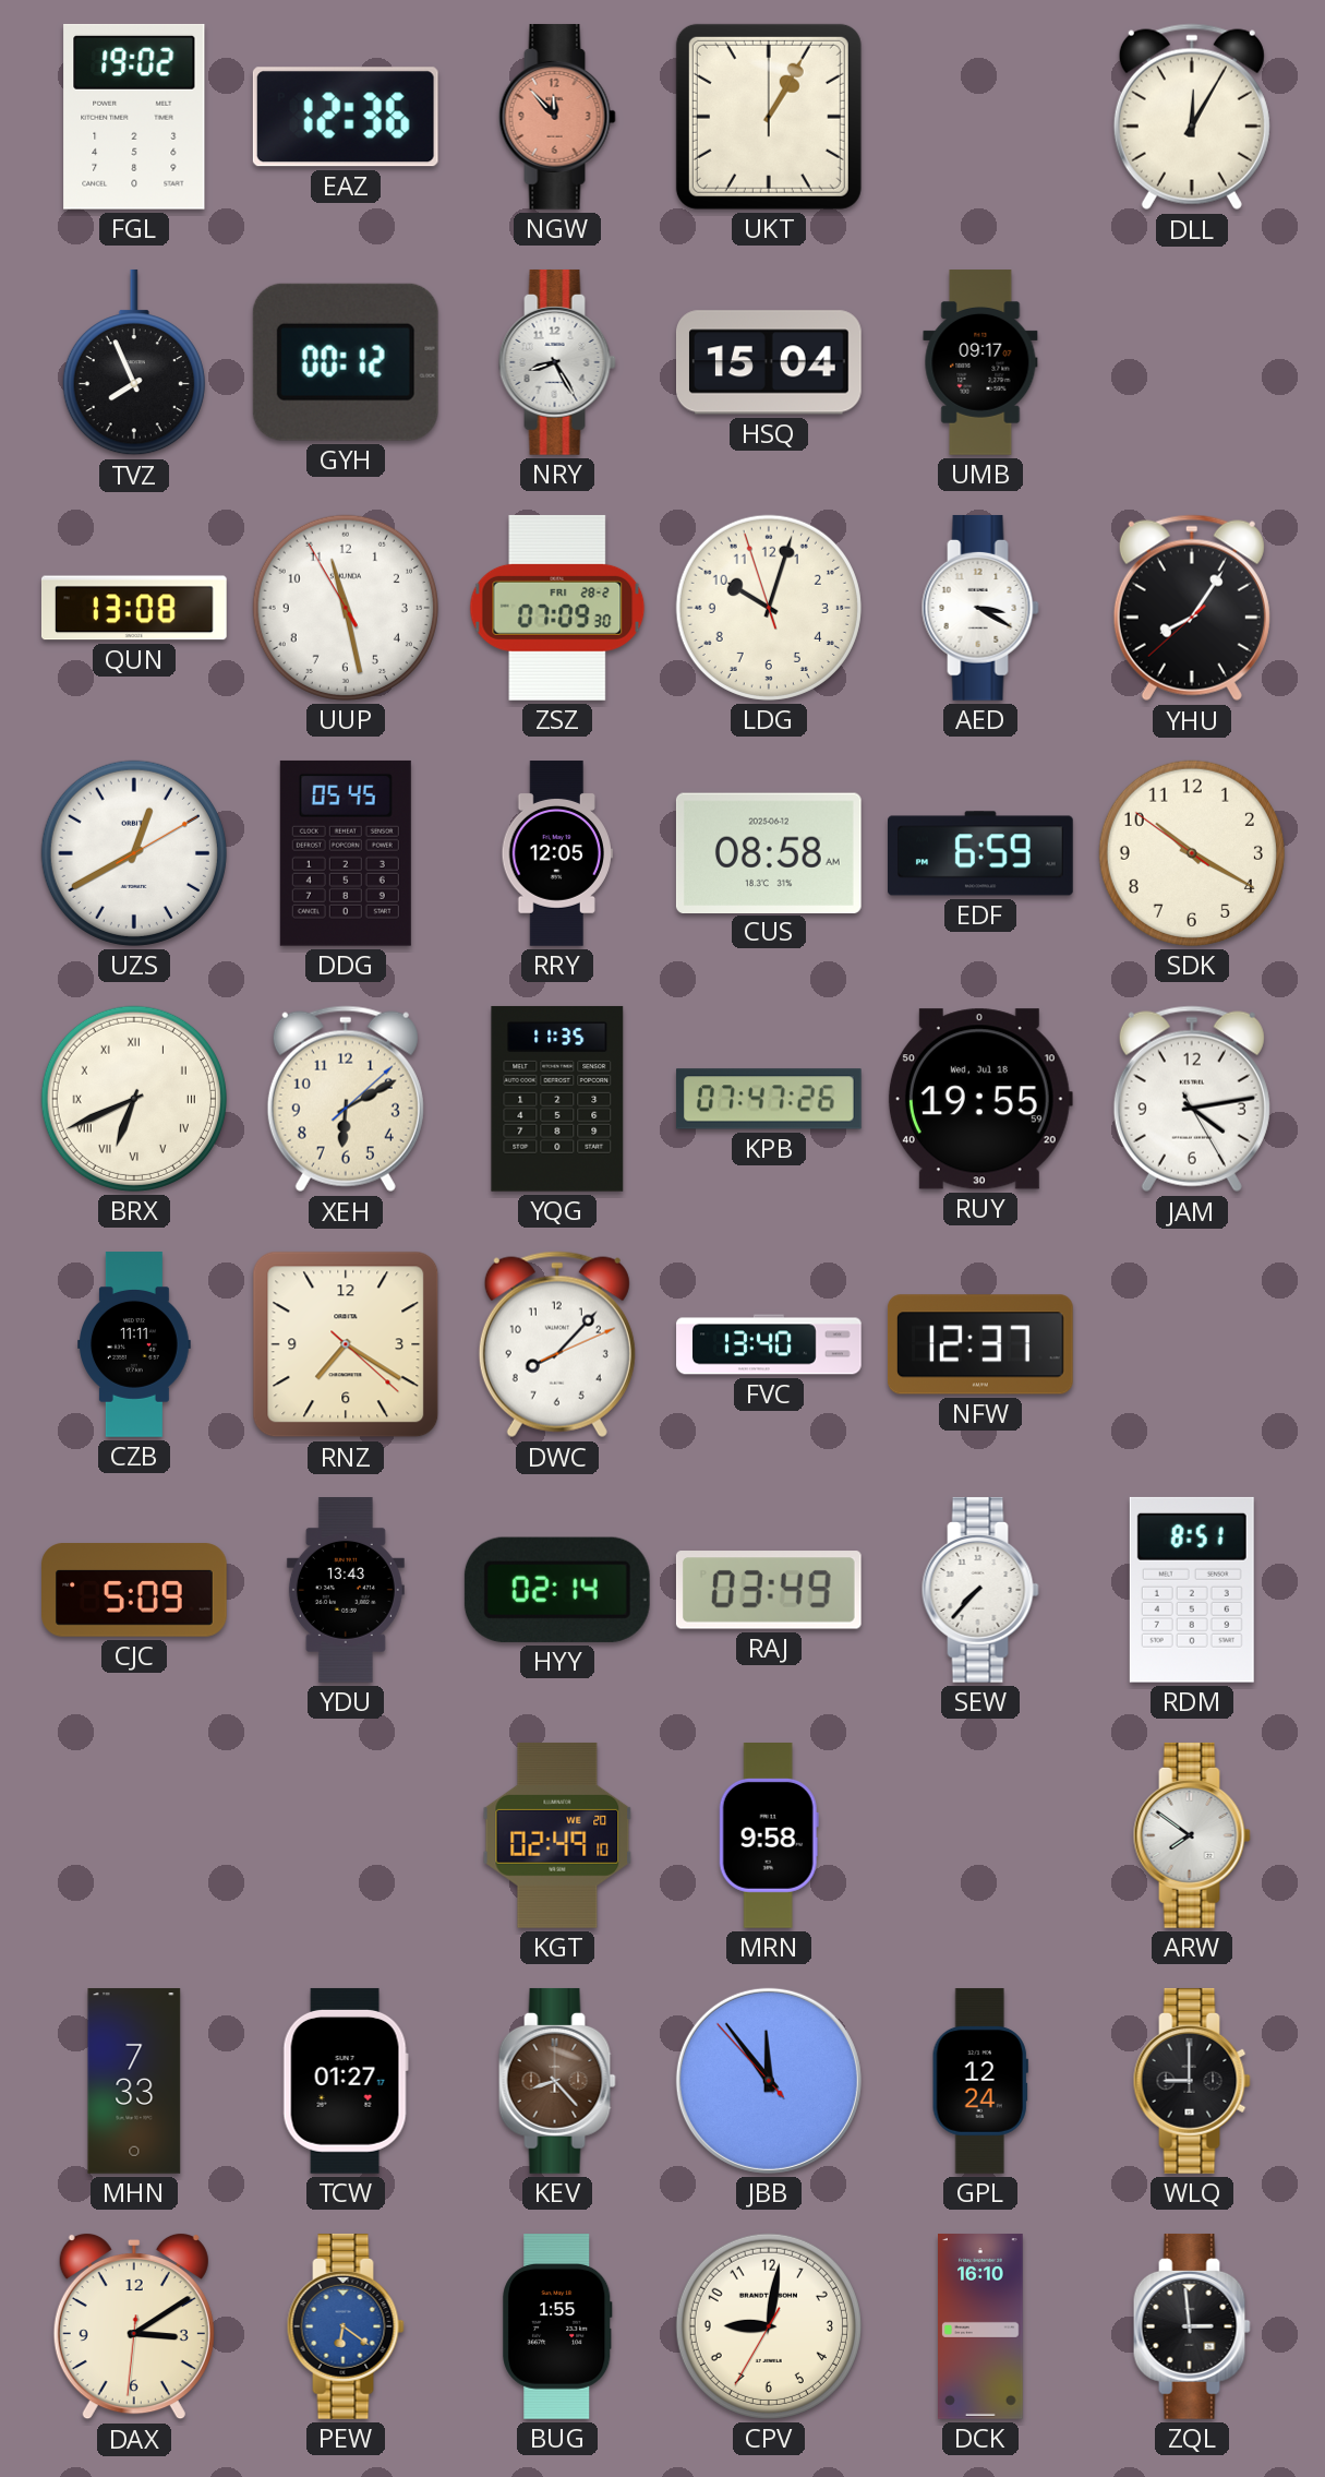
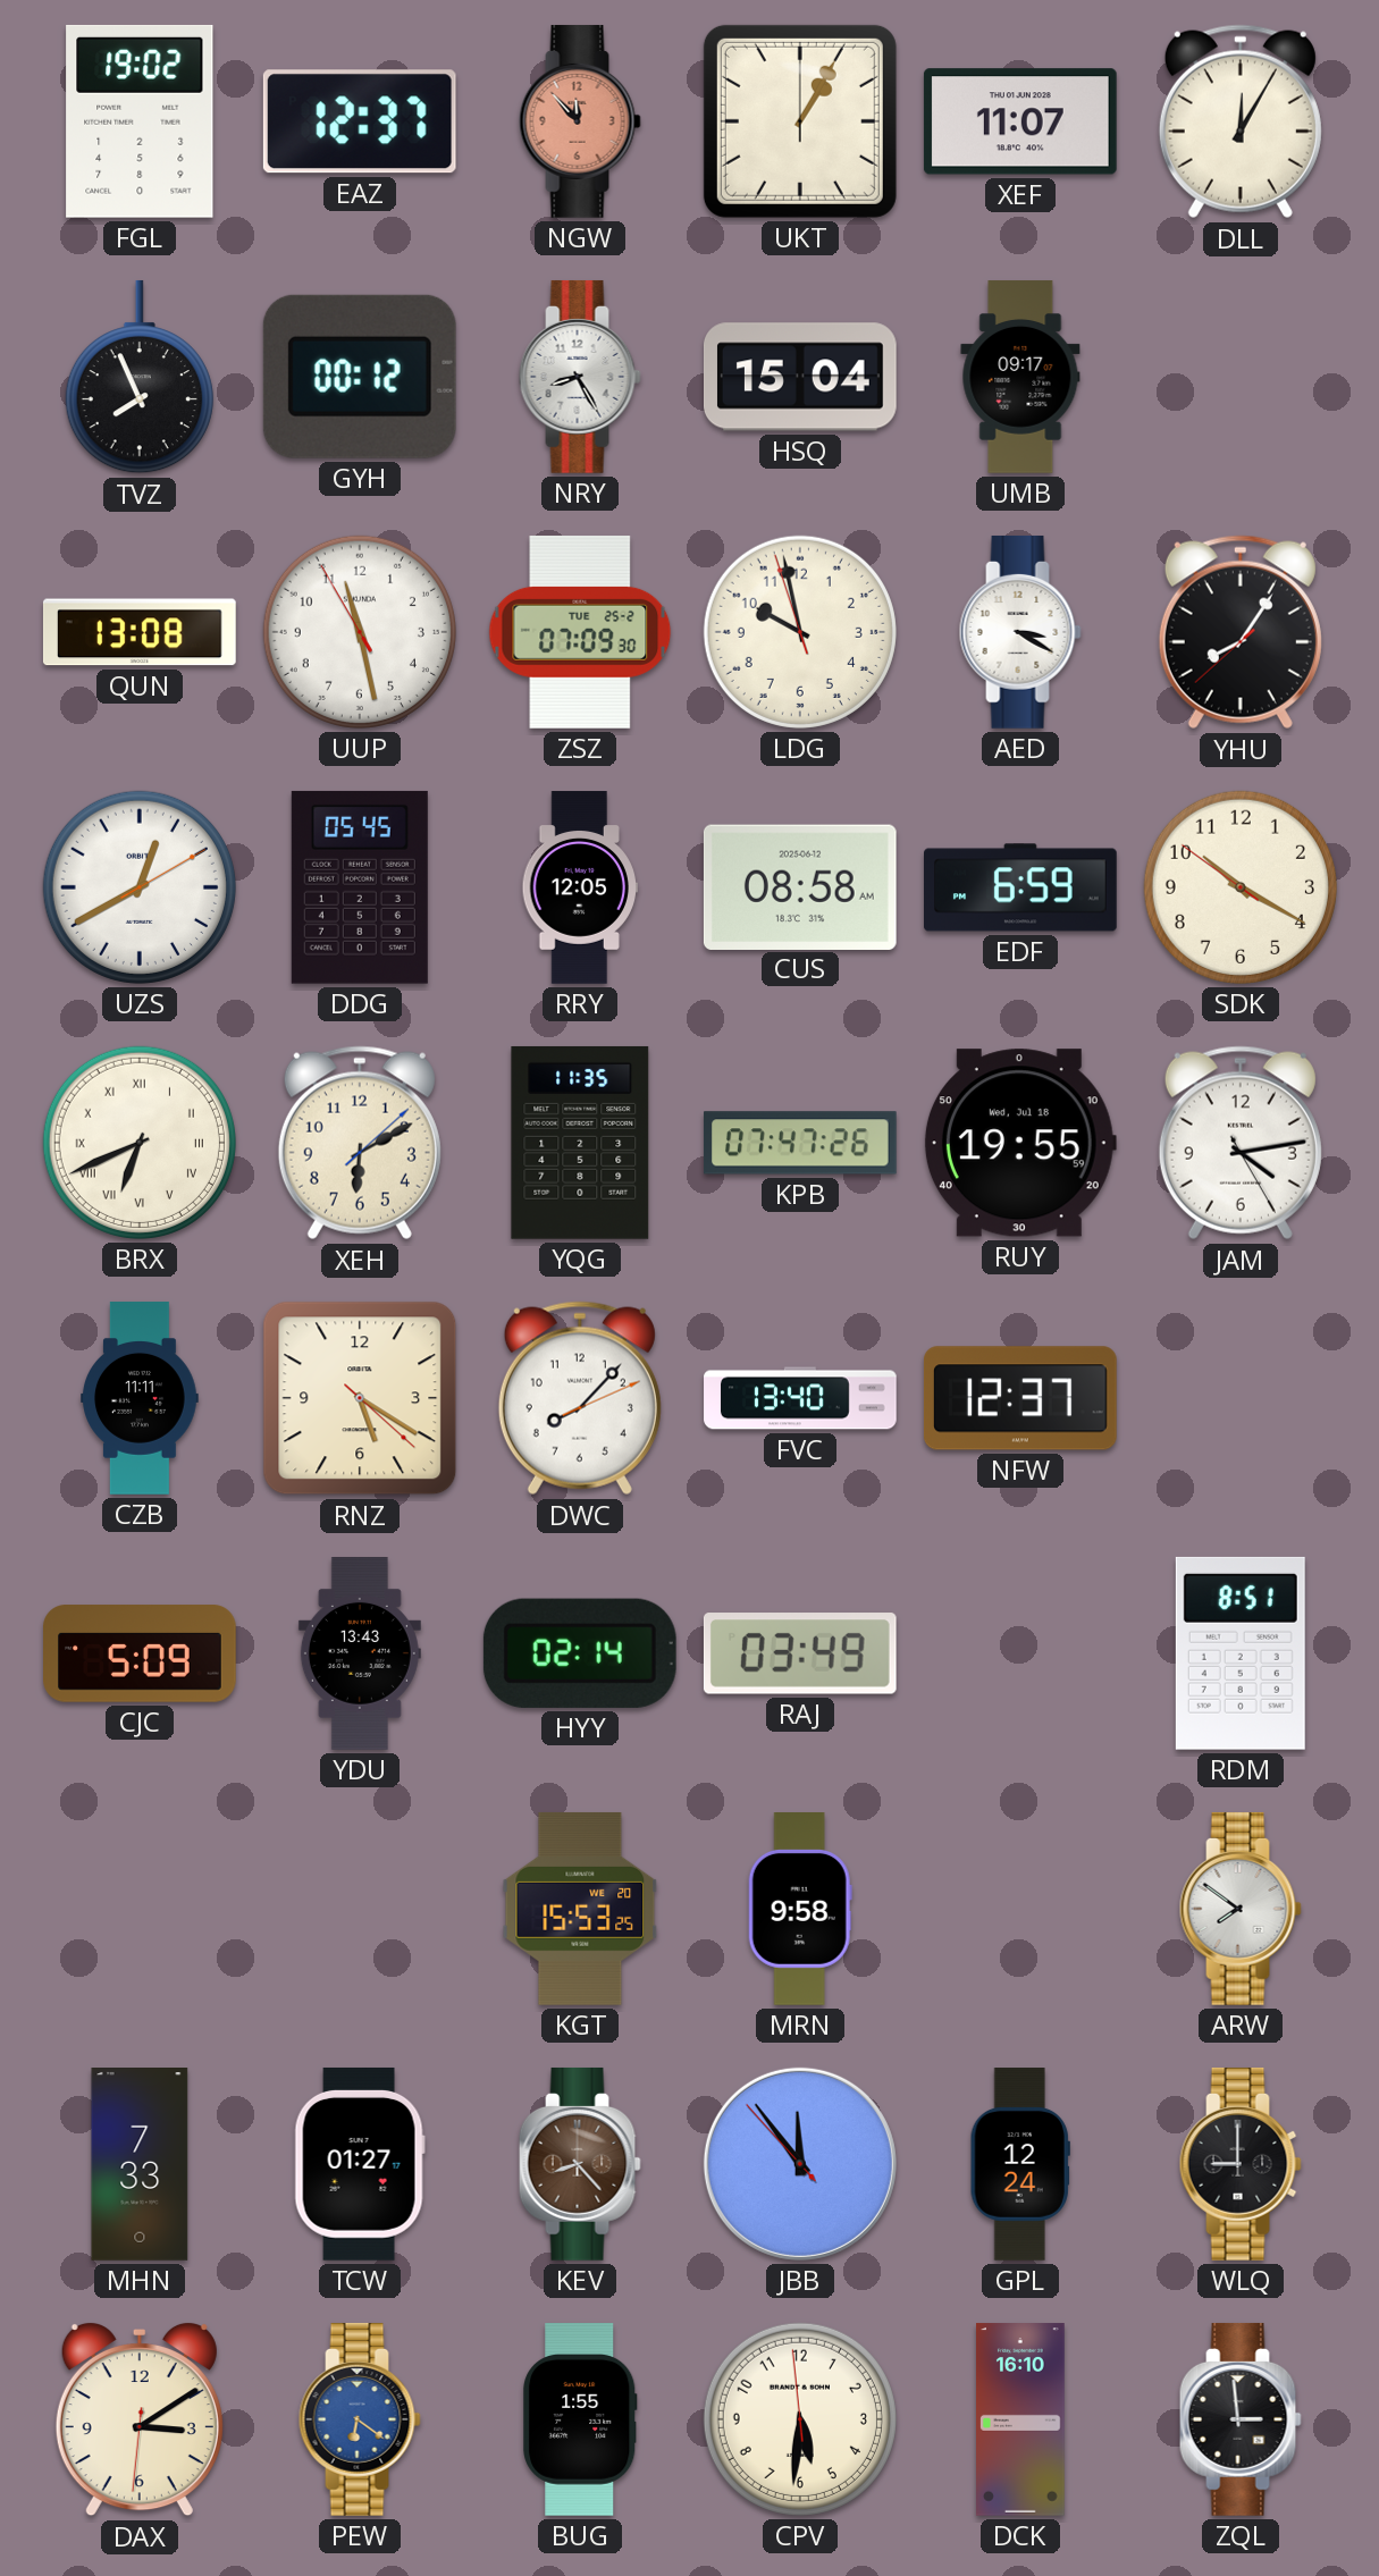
EAZ: 12:36 -> 12:37 (360, 121)
XEF: none -> 11:07 (1020, 121)
ZSZ date: FRI 28-2 -> TUE 25-2 (580, 632)
LDG: 10:02 -> 9:57 (800, 632)
RNZ: 7:20 -> 5:20 (360, 1398)
SEW: 7:37 -> none (980, 1590)
KGT: 02:49 -> 15:53 (580, 1909)
CPV: 9:01 -> 5:30 (800, 2419)
